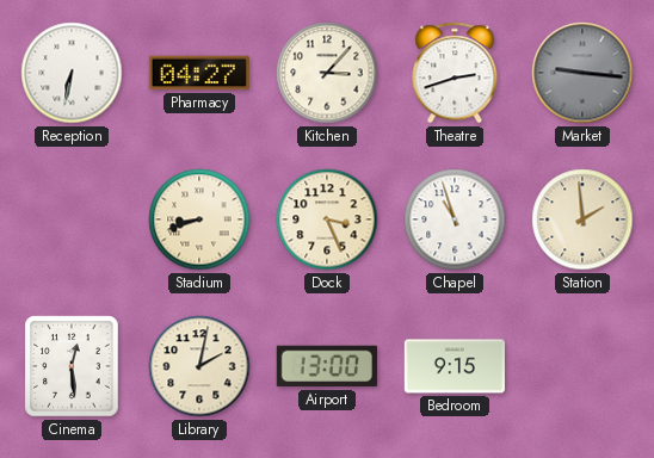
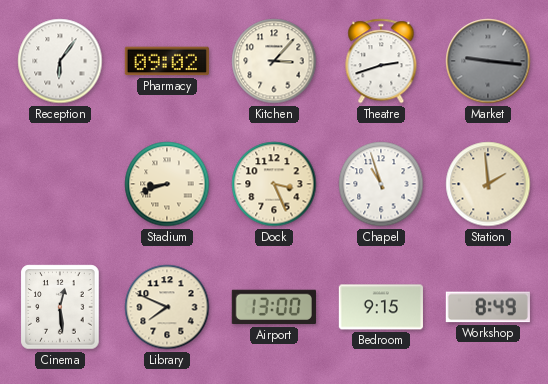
Reception: 6:32 -> 6:06 (60, 61)
Pharmacy: 04:27 -> 09:02 (167, 61)
Library: 2:02 -> 7:49 (167, 307)
Workshop: none -> 8:49 (488, 307)
